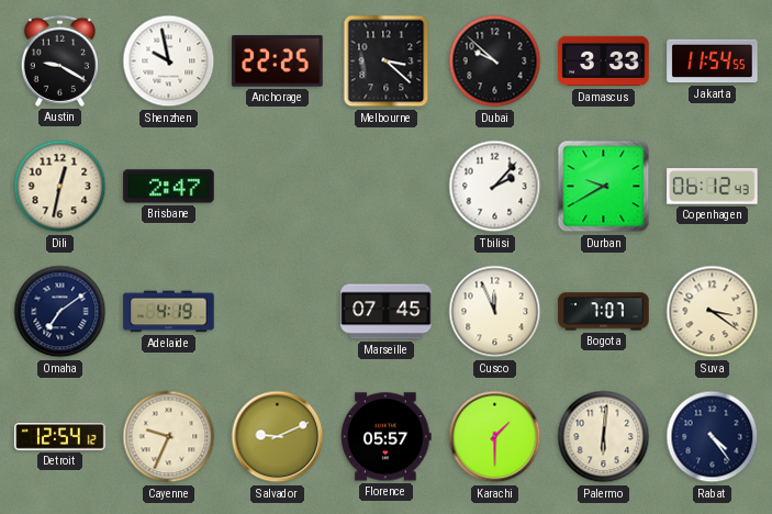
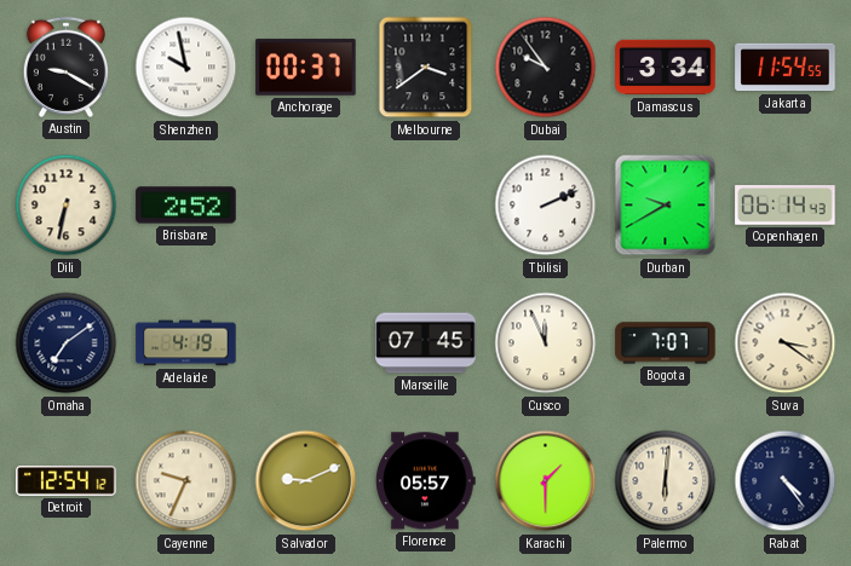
Anchorage: 22:25 -> 00:37 (306, 68)
Melbourne: 3:22 -> 3:39 (426, 68)
Dubai: 9:52 -> 9:54 (546, 68)
Damascus: 3:33 -> 3:34 (666, 68)
Dili: 12:32 -> 6:32 (67, 206)
Brisbane: 2:47 -> 2:52 (186, 206)
Tbilisi: 2:07 -> 2:11 (546, 206)
Copenhagen: 06:12 -> 06:14 (786, 206)
